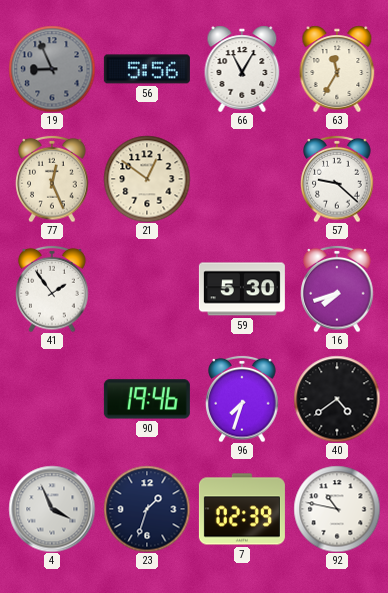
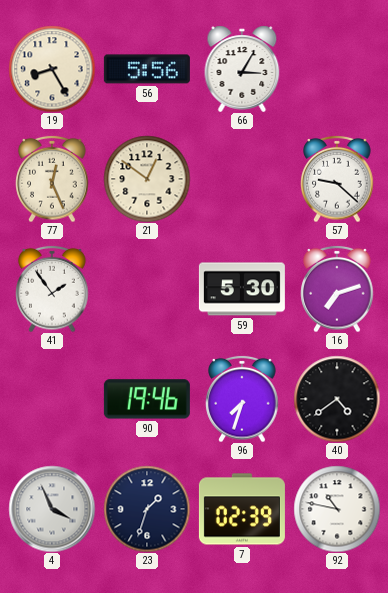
19: 8:56 -> 8:25 (52, 69)
19 dial: grey -> cream (52, 69)
66: 11:05 -> 3:05 (242, 69)
63: 11:35 -> none (337, 69)
16: 7:42 -> 7:12 (337, 289)
